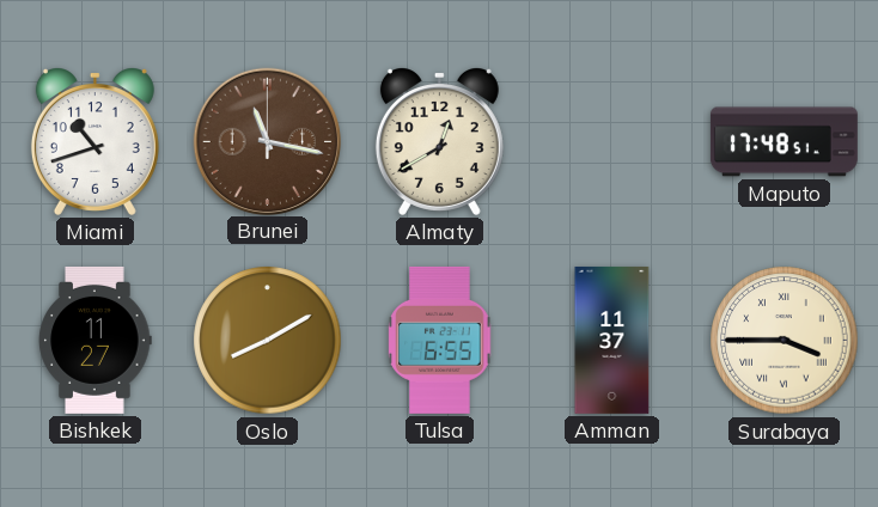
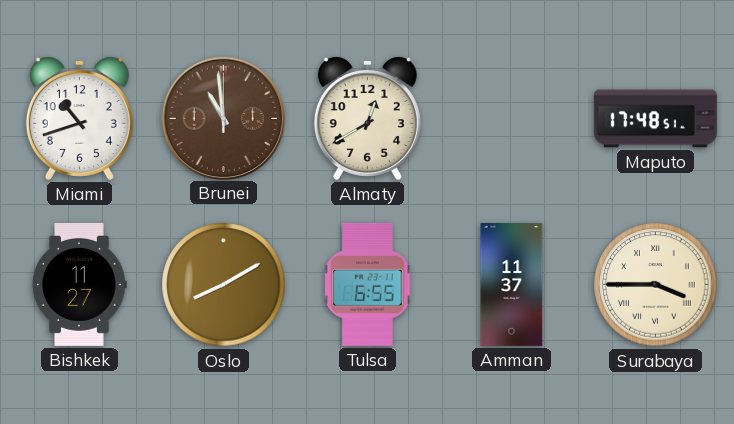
Brunei: 11:17 -> 10:59 (223, 118)
